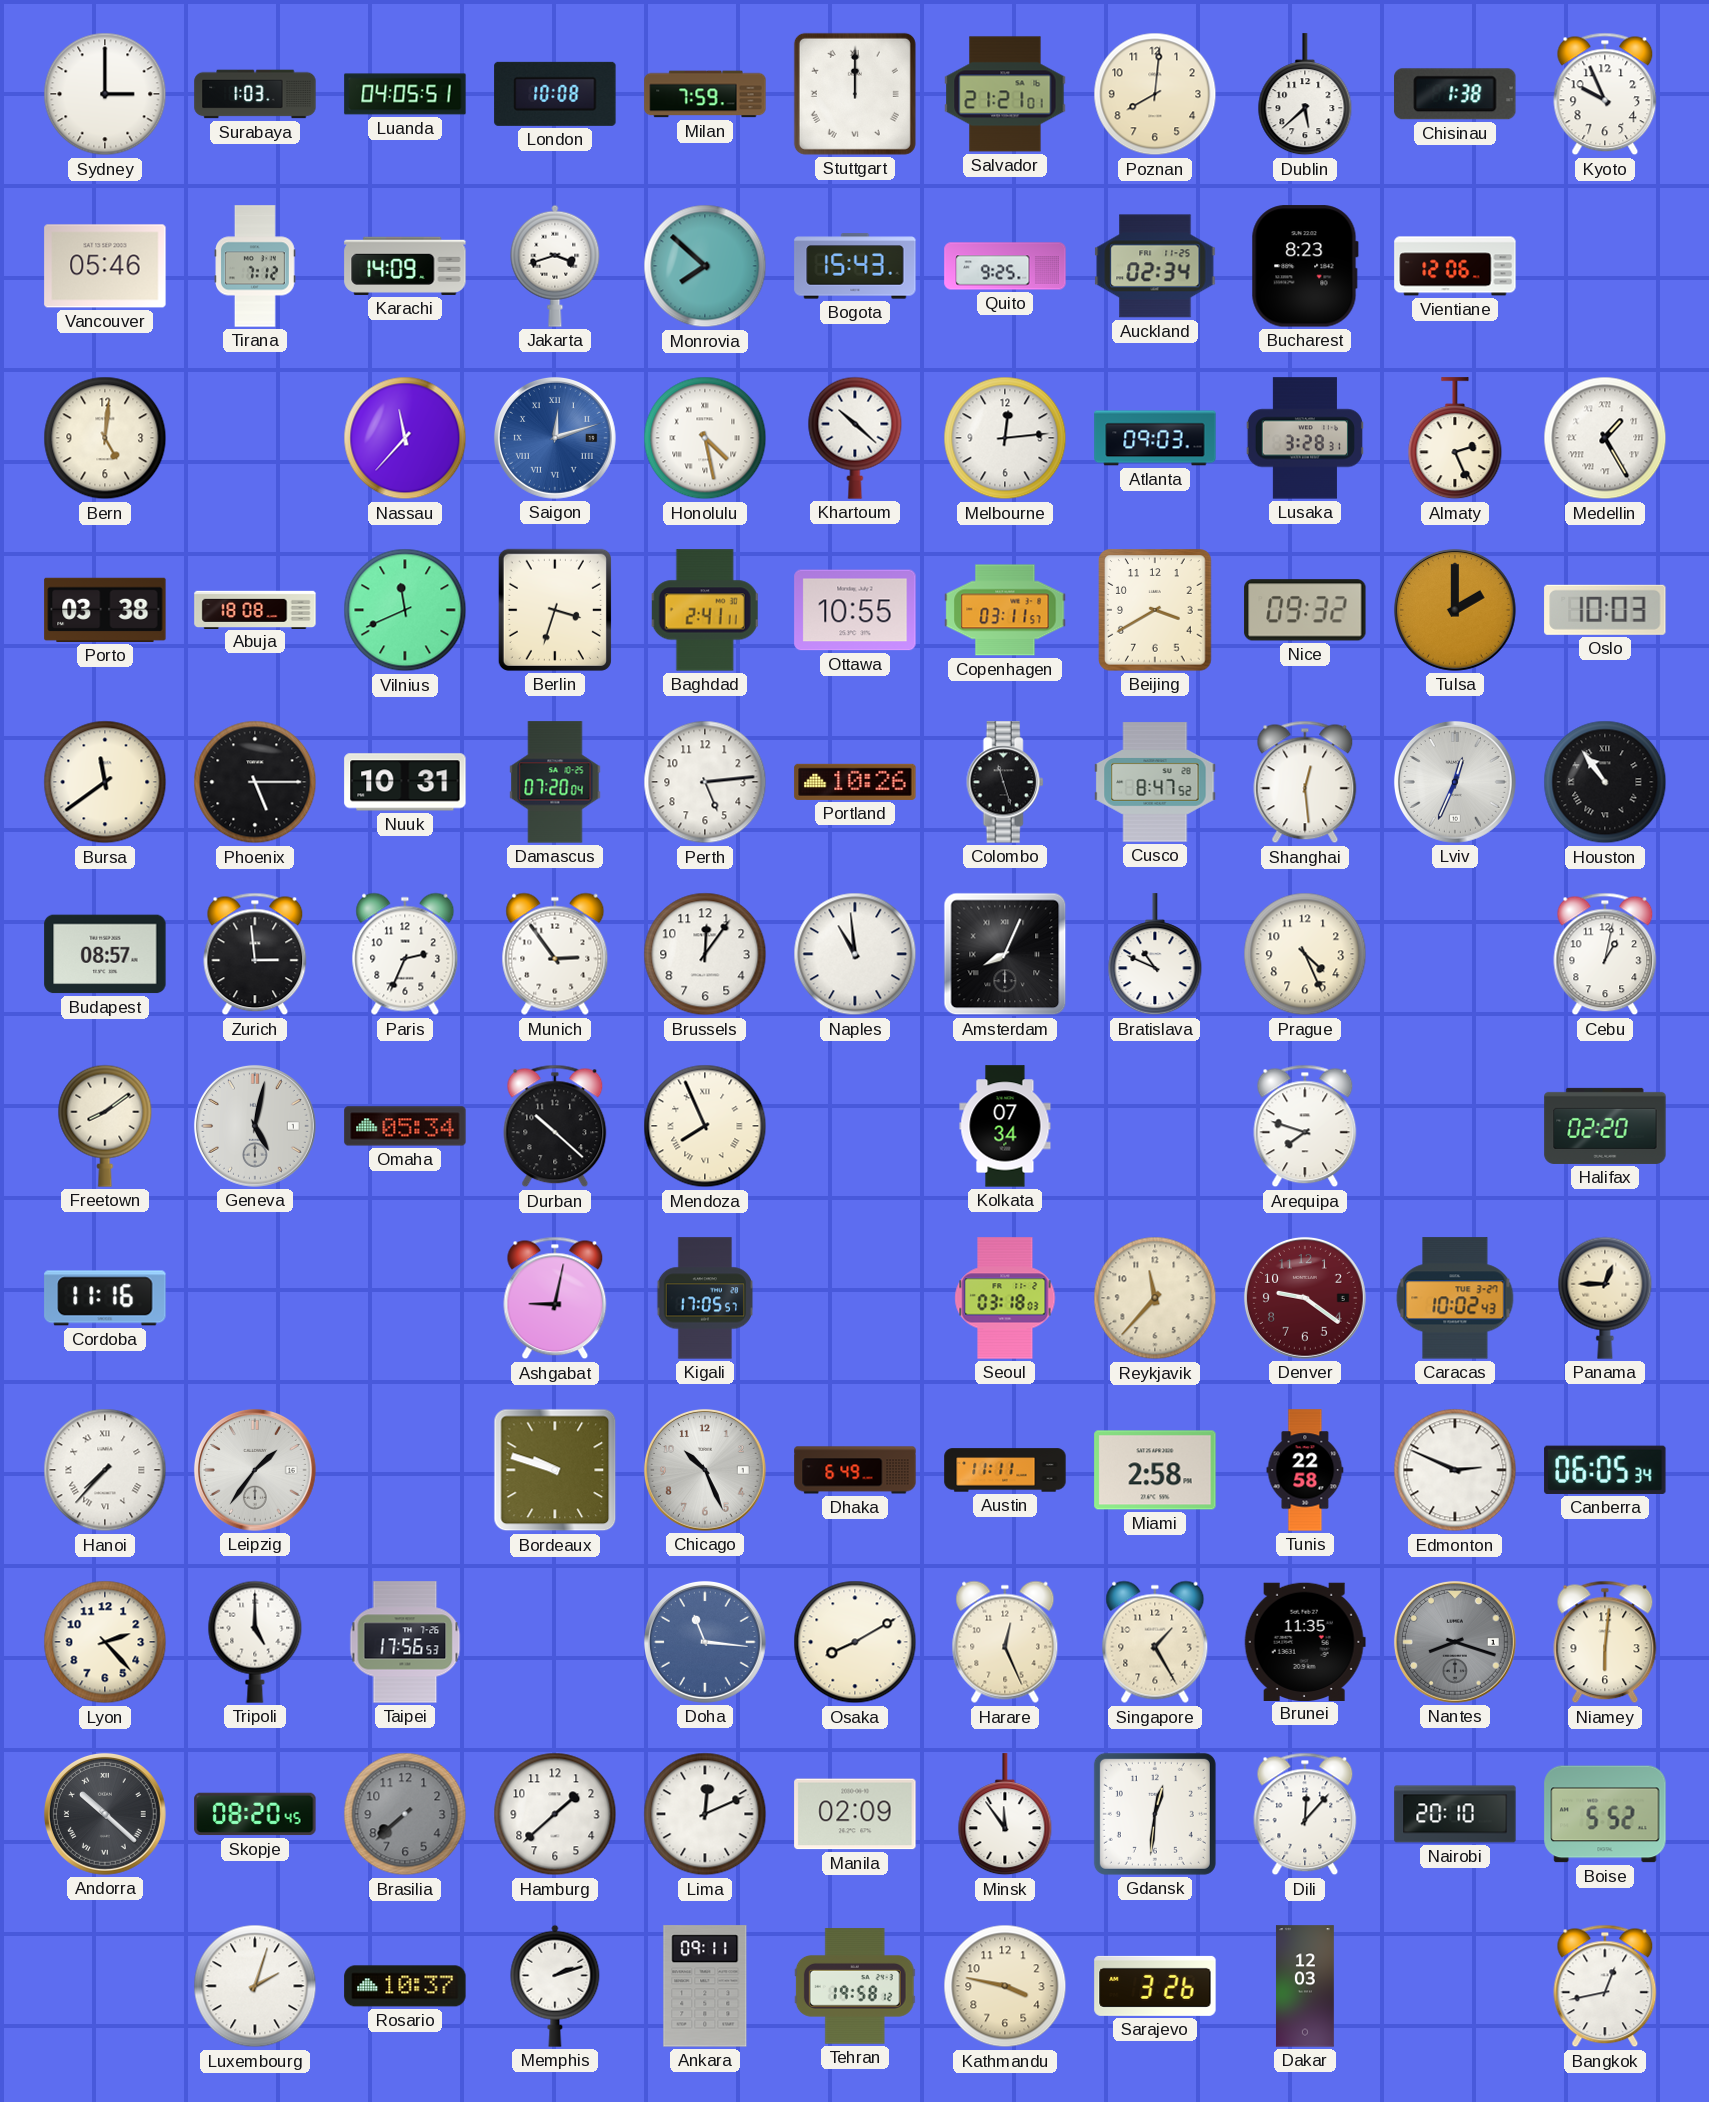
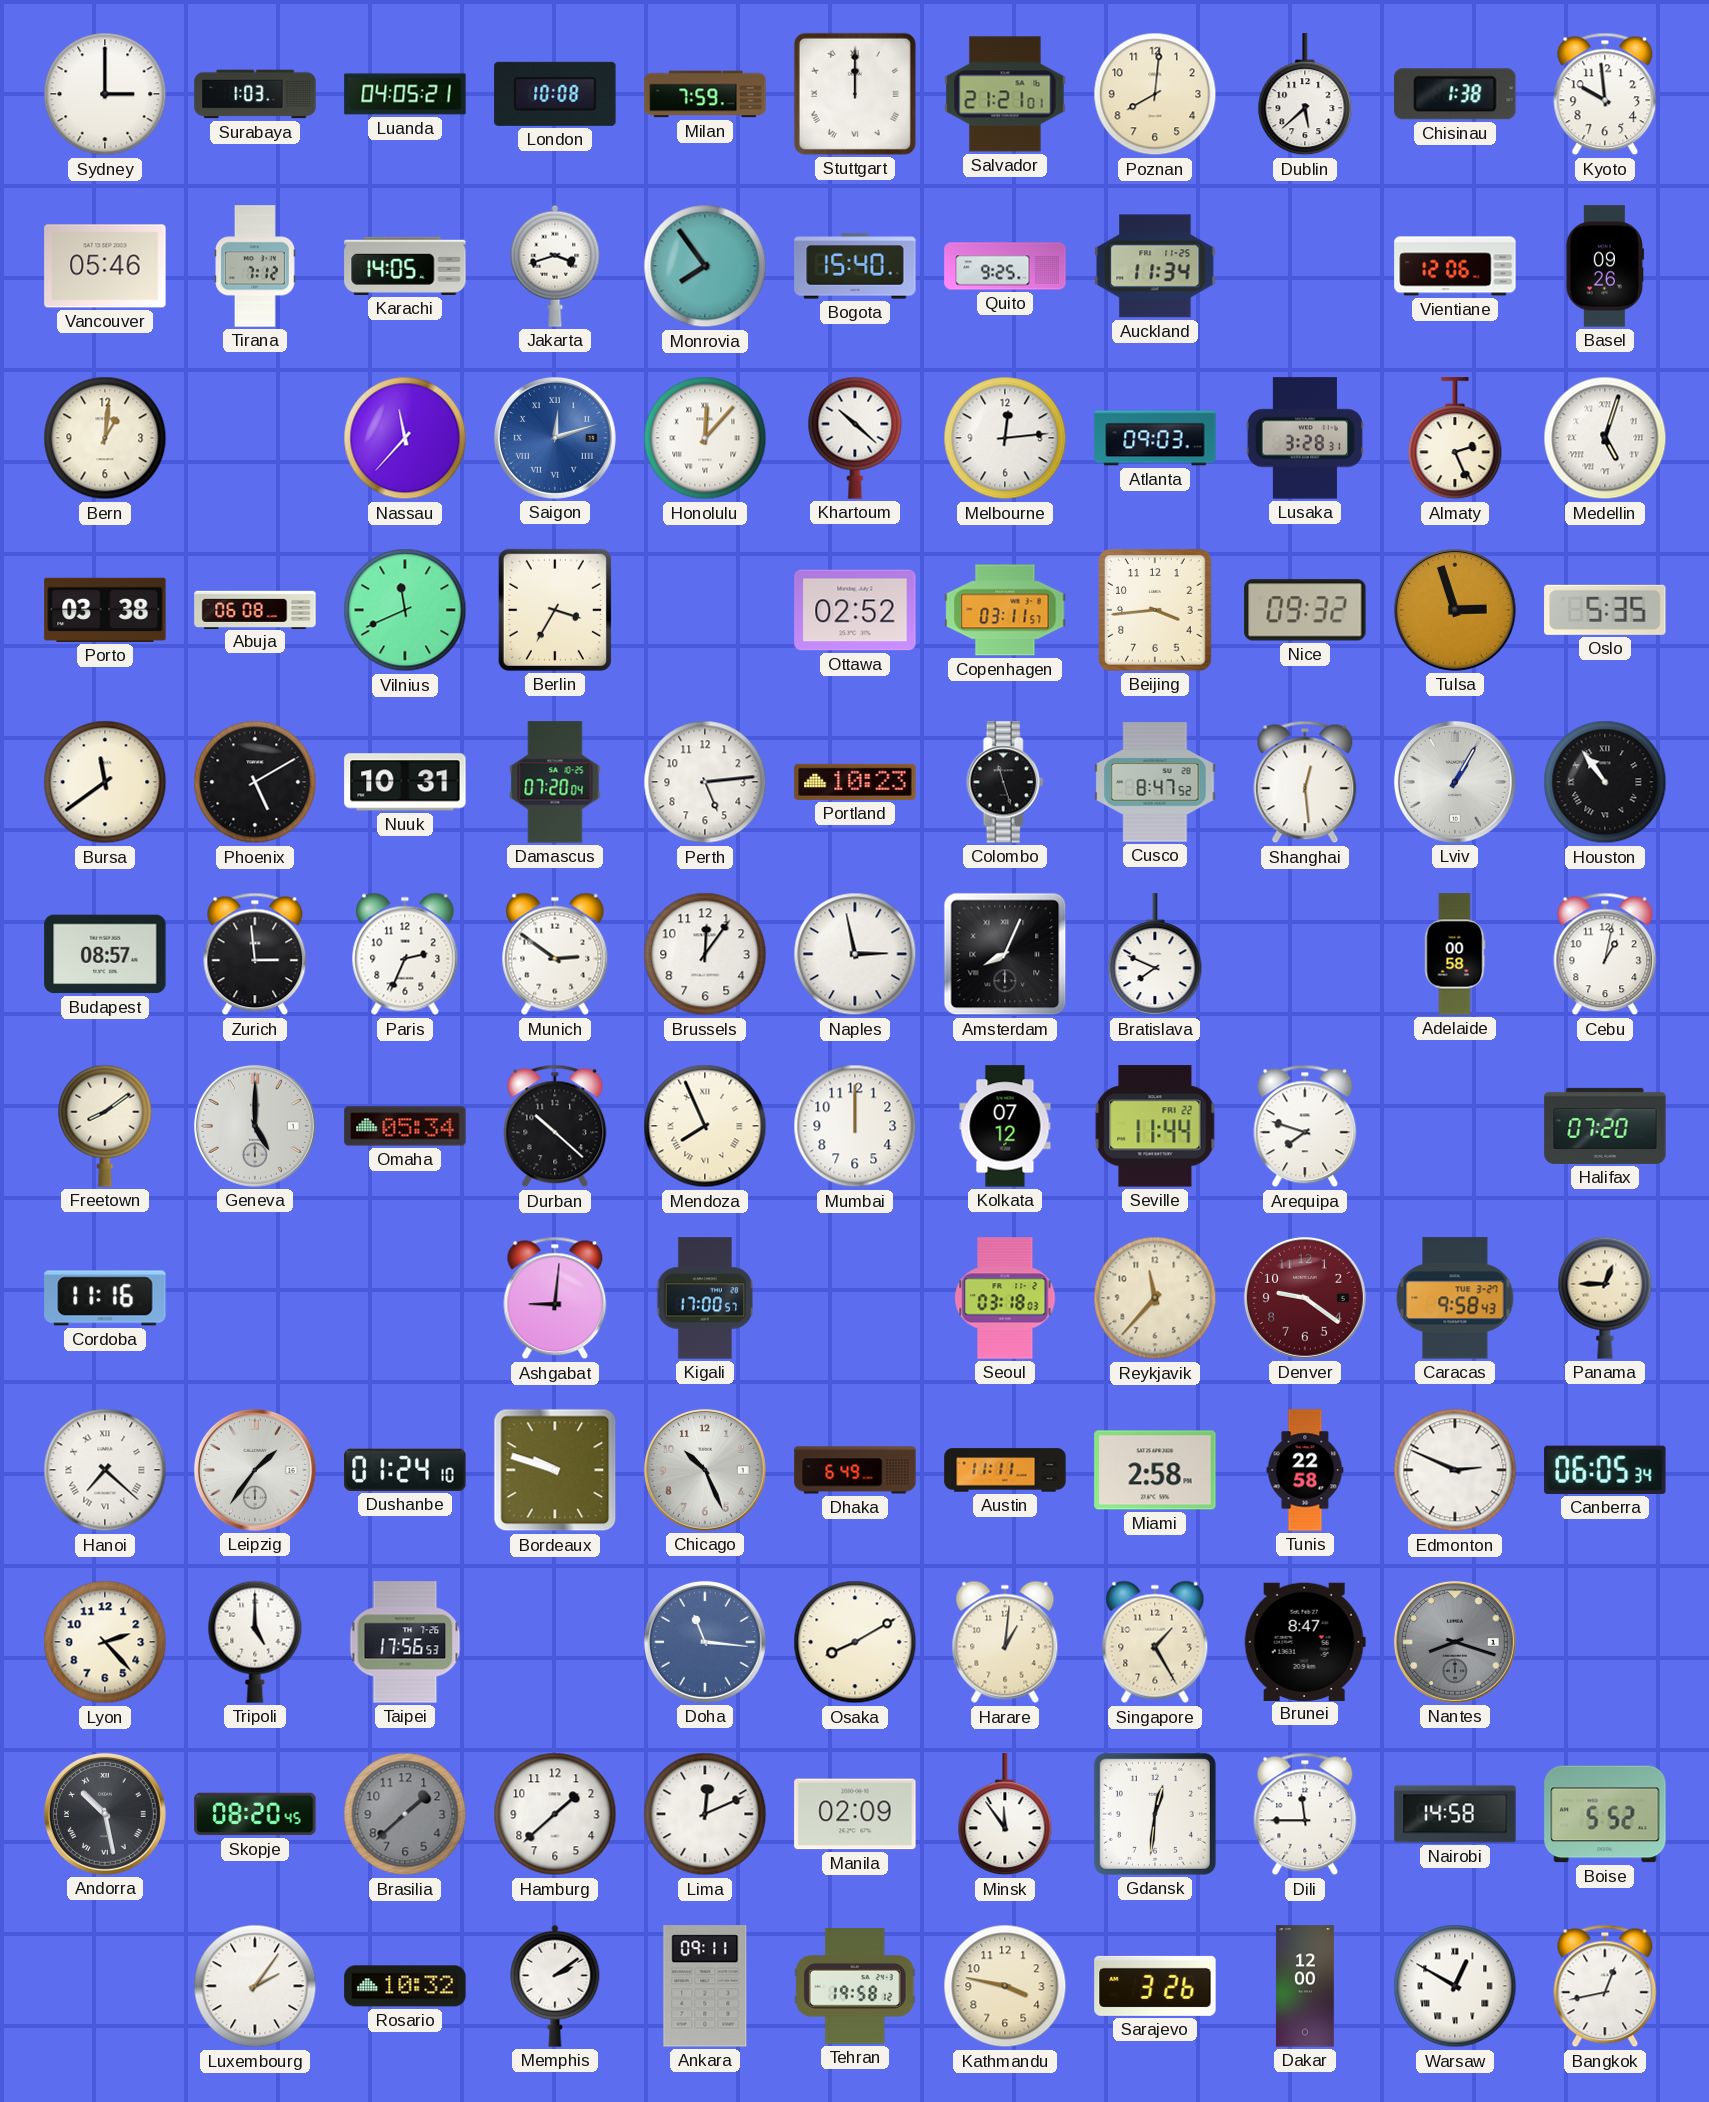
Luanda: 04:05:51 -> 04:05:21 (405, 94)
Kyoto: 9:56 -> 9:59 (1605, 94)
Karachi: 14:09 -> 14:05 (405, 266)
Monrovia: 7:52 -> 7:54 (705, 266)
Bogota: 15:43 -> 15:40 (855, 266)
Auckland: 02:34 -> 11:34 (1155, 266)
Bucharest: 8:23 -> none (1305, 266)
Basel: none -> 09:26 (1605, 266)
Bern: 5:01 -> 1:01 (105, 438)
Honolulu: 4:28 -> 12:07 (705, 438)
Medellin: 1:25 -> 5:03 (1605, 438)
Abuja: 18:08 -> 06:08 (255, 609)
Berlin: 3:33 -> 3:35 (555, 610)
Baghdad: 2:41 -> none (705, 610)
Ottawa: 10:55 -> 02:52 (855, 610)
Beijing: 3:40 -> 3:44 (1155, 610)
Tulsa: 2:00 -> 2:57 (1455, 610)
Oslo: 10:03 -> 5:35 (1605, 610)
Phoenix: 5:15 -> 5:10 (255, 782)
Portland: 10:26 -> 10:23 (855, 782)
Lviv: 12:34 -> 1:05 (1455, 782)
Munich: 2:54 -> 2:51 (555, 954)
Naples: 10:59 -> 2:58 (855, 954)
Bratislava: 10:49 -> 7:49 (1155, 955)
Prague: 4:26 -> none (1305, 954)
Adelaide: none -> 00:58 (1455, 954)
Geneva: 5:02 -> 5:00 (255, 1126)
Mumbai: none -> 12:00 (855, 1126)
Kolkata: 07:34 -> 07:12 (1005, 1126)
Seville: none -> 11:44 (1155, 1126)
Halifax: 02:20 -> 07:20 (1605, 1126)
Ashgabat: 9:02 -> 9:01 (555, 1298)
Kigali: 17:05 -> 17:00 (705, 1298)
Caracas: 10:02 -> 9:58 (1455, 1298)
Hanoi: 7:37 -> 7:22 (105, 1470)
Dushanbe: none -> 01:24 (405, 1470)
Harare: 12:26 -> 1:01 (1005, 1642)
Brunei: 11:35 -> 8:47 (1305, 1641)
Niamey: 6:01 -> none (1605, 1642)
Andorra: 10:22 -> 10:28 (105, 1814)
Brasilia: 7:38 -> 1:38 (405, 1814)
Dili: 12:07 -> 11:45 (1305, 1814)
Nairobi: 20:10 -> 14:58 (1455, 1814)
Luxembourg: 2:03 -> 2:06 (255, 1986)
Rosario: 10:37 -> 10:32 (405, 1986)
Memphis: 2:12 -> 2:09 (555, 1986)
Dakar: 12:03 -> 12:00 (1305, 1986)
Warsaw: none -> 12:50 (1455, 1986)
